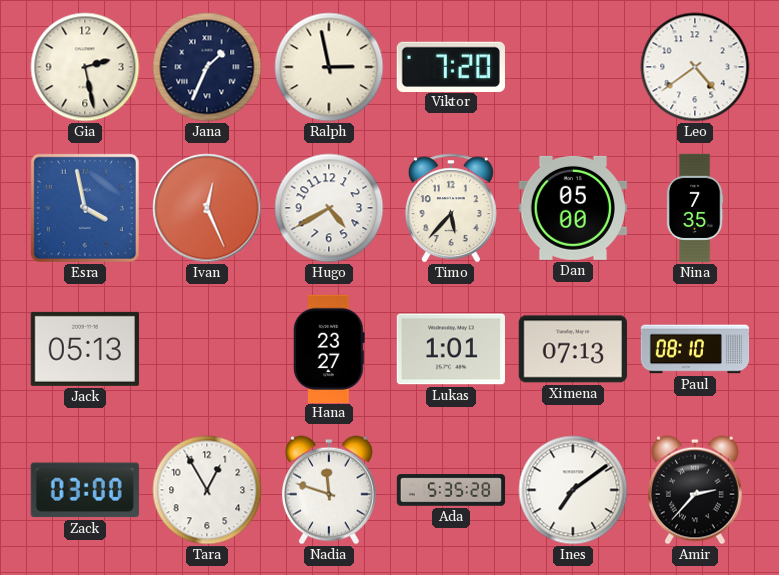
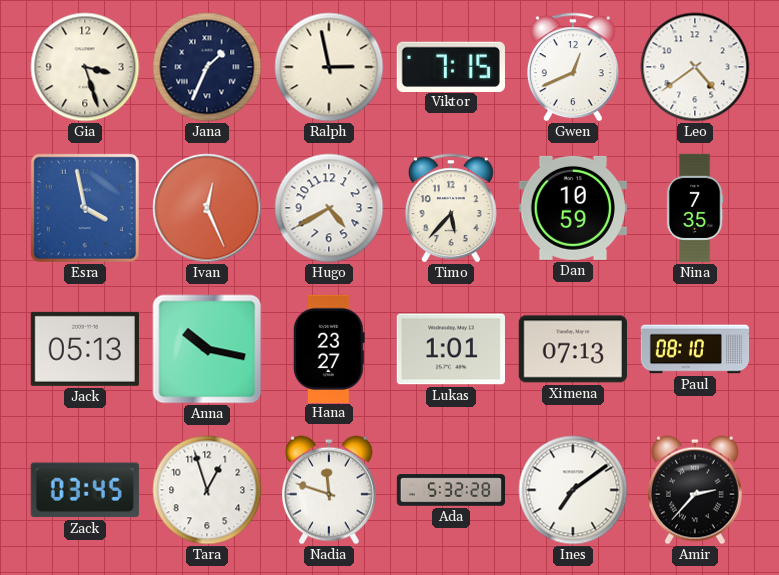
Gia: 2:28 -> 3:27 (85, 67)
Viktor: 7:20 -> 7:15 (451, 66)
Gwen: none -> 12:41 (573, 67)
Dan: 05:00 -> 10:59 (573, 208)
Anna: none -> 10:17 (207, 349)
Zack: 03:00 -> 03:45 (85, 490)
Tara: 12:55 -> 12:57 (207, 490)
Ada: 5:35 -> 5:32 (451, 490)
